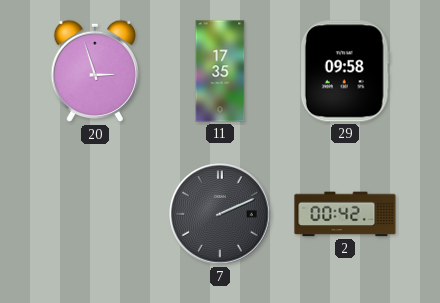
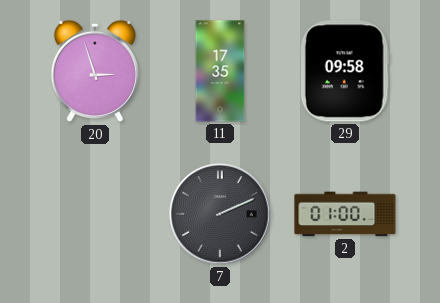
2: 00:42 -> 01:00 (345, 214)
